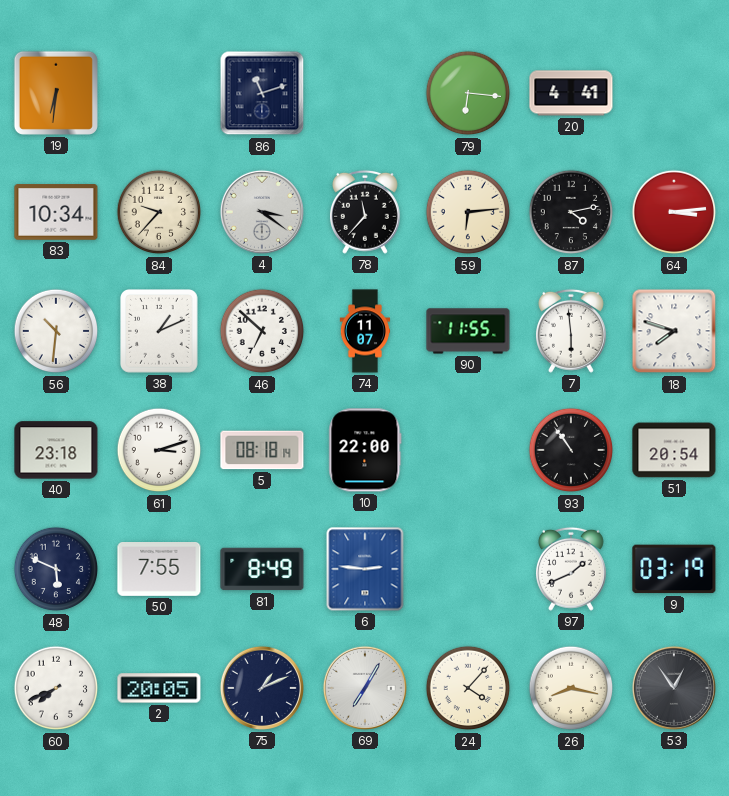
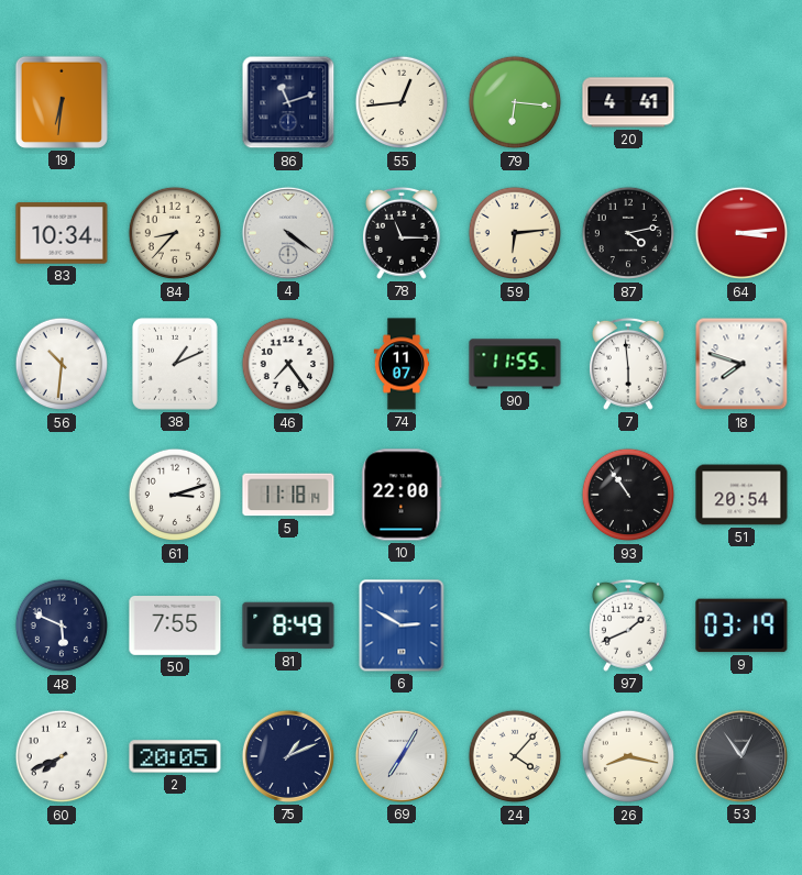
55: none -> 12:44 (402, 102)
84: 9:37 -> 8:37 (175, 233)
4: 3:21 -> 4:21 (288, 233)
78: 11:37 -> 11:15 (402, 233)
46: 6:52 -> 7:24 (288, 364)
40: 23:18 -> none (56, 450)
5: 08:18 -> 11:18 (288, 495)
6: 2:46 -> 2:50 (402, 625)
